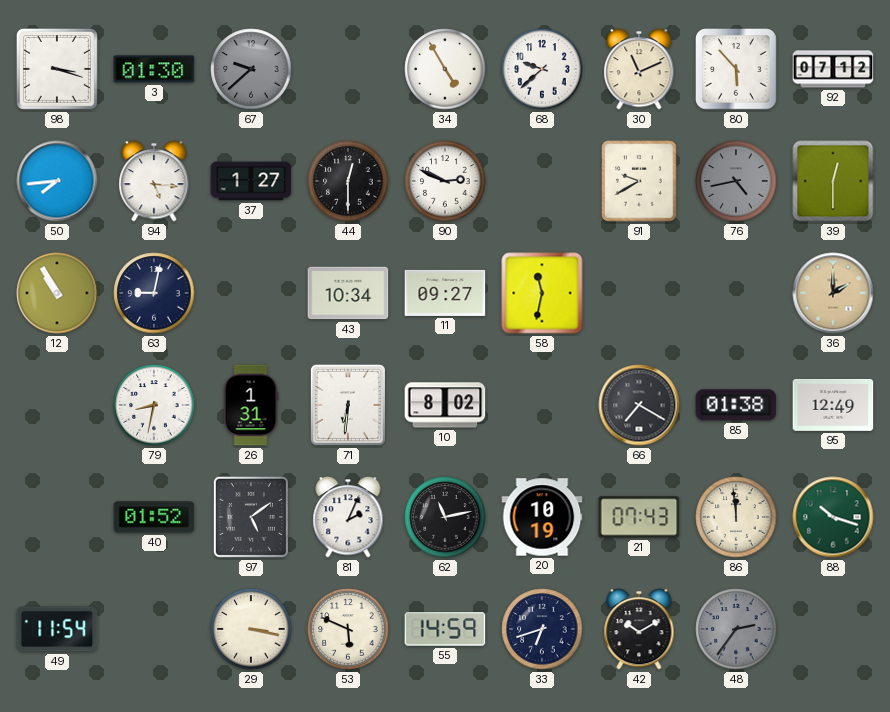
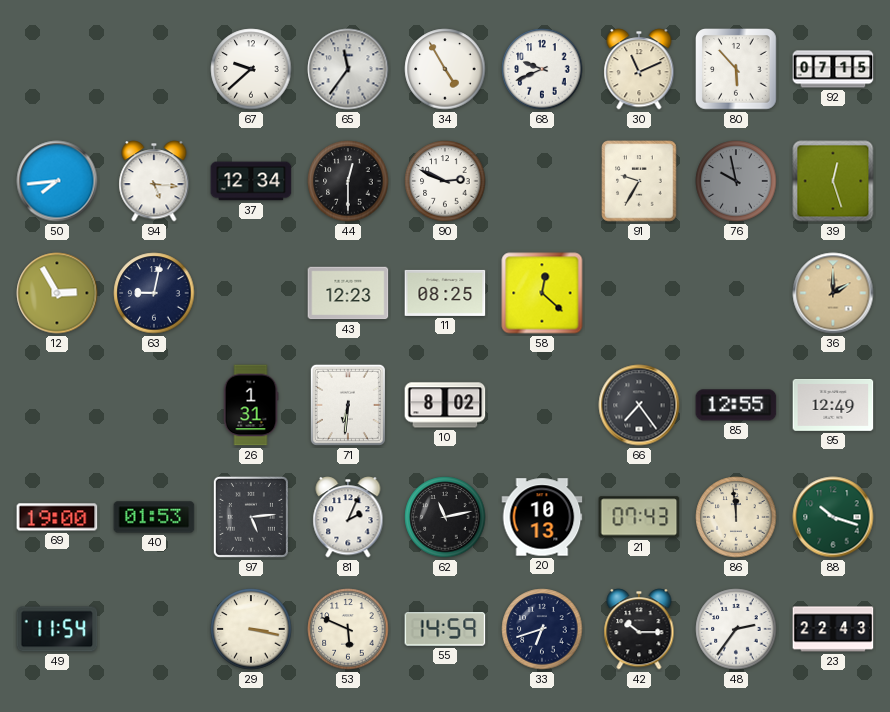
98: 3:18 -> none (57, 69)
3: 01:30 -> none (154, 69)
67 dial: grey -> white (251, 69)
65: none -> 11:36 (348, 69)
68: 9:38 -> 9:41 (542, 69)
92: 07:12 -> 07:15 (833, 69)
37: 1:27 -> 12:34 (251, 181)
91: 9:40 -> 9:35 (639, 181)
76: 4:43 -> 9:58 (736, 181)
39: 12:30 -> 12:27 (833, 181)
12: 10:55 -> 2:55 (57, 293)
43: 10:34 -> 12:23 (348, 293)
11: 09:27 -> 08:25 (445, 293)
58: 11:32 -> 12:22 (542, 293)
79: 8:32 -> none (154, 405)
66: 7:20 -> 7:24 (639, 405)
85: 01:38 -> 12:55 (736, 405)
69: none -> 19:00 (57, 517)
40: 01:52 -> 01:53 (154, 517)
97: 5:09 -> 5:14 (251, 517)
20: 10:19 -> 10:13 (542, 517)
42: 10:10 -> 10:15 (639, 629)
48 dial: grey -> white (736, 629)
23: none -> 22:43 (833, 629)
